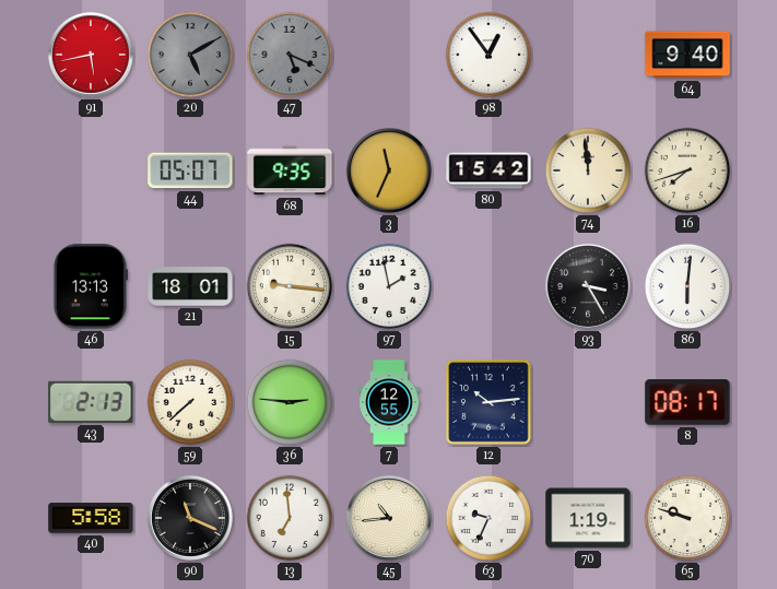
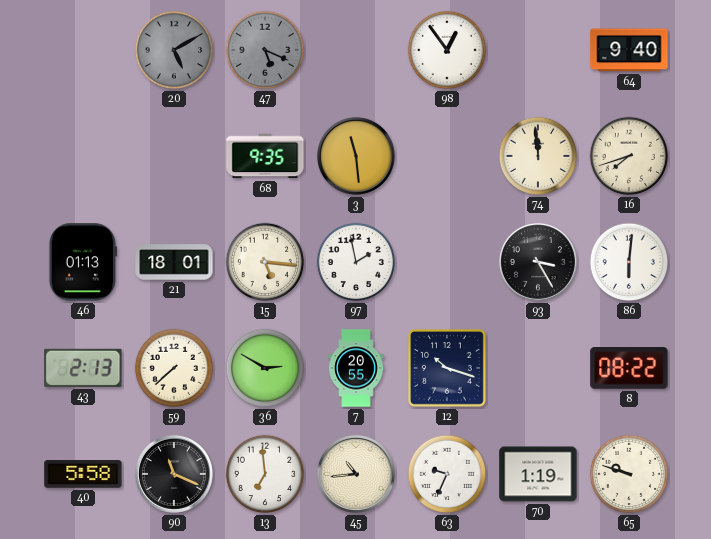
91: 5:43 -> none (91, 55)
44: 05:07 -> none (190, 170)
3: 11:34 -> 11:29 (356, 156)
80: 15:42 -> none (488, 170)
46: 13:13 -> 01:13 (83, 262)
15: 9:16 -> 5:16 (265, 262)
36: 2:46 -> 2:50 (265, 368)
7: 12:55 -> 20:55 (356, 368)
12: 10:14 -> 10:18 (448, 369)
8: 08:17 -> 08:22 (629, 368)
